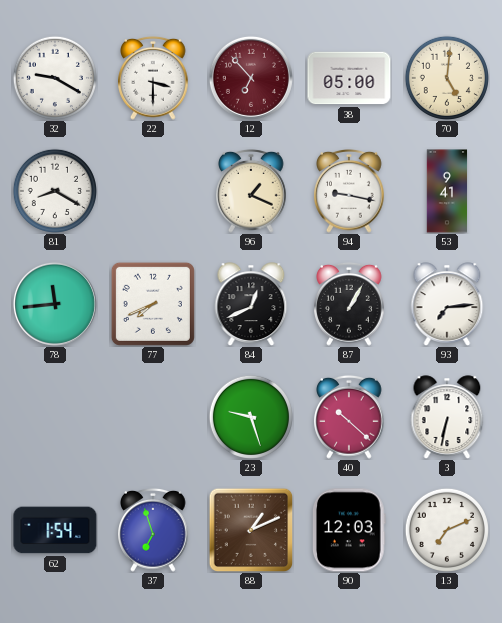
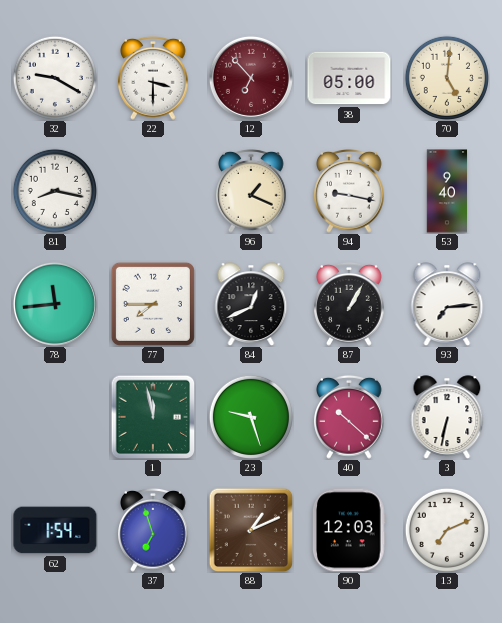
81: 8:20 -> 8:17 (55, 191)
53: 9:41 -> 9:40 (447, 191)
77: 7:41 -> 7:45 (153, 304)
1: none -> 11:58 (153, 417)
